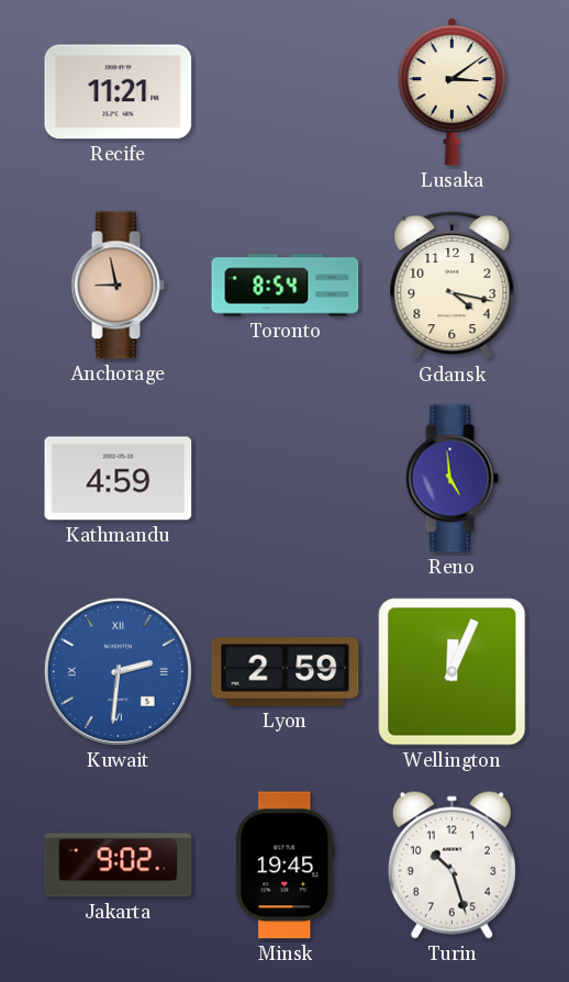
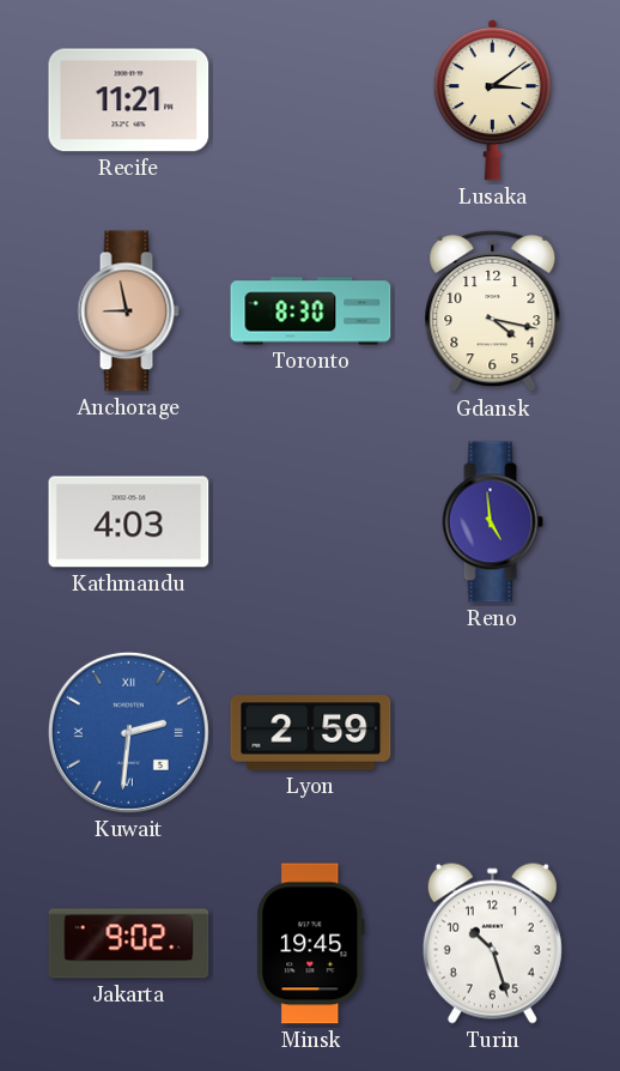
Toronto: 8:54 -> 8:30 (311, 311)
Kathmandu: 4:59 -> 4:03 (129, 522)
Wellington: 12:04 -> none (453, 672)
